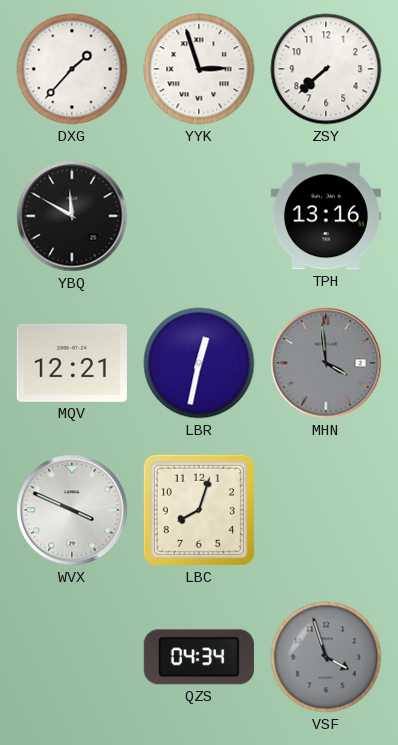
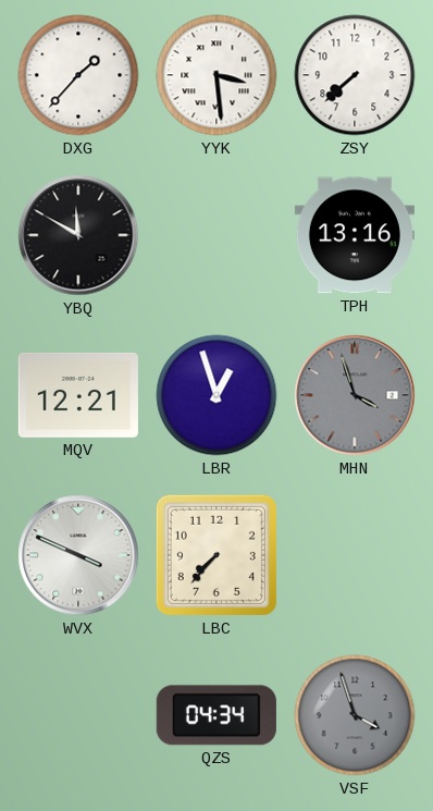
YYK: 2:57 -> 3:29 (216, 75)
LBR: 12:32 -> 12:57 (216, 395)
MHN: 3:59 -> 3:57 (355, 395)
LBC: 8:03 -> 7:37 (216, 555)
